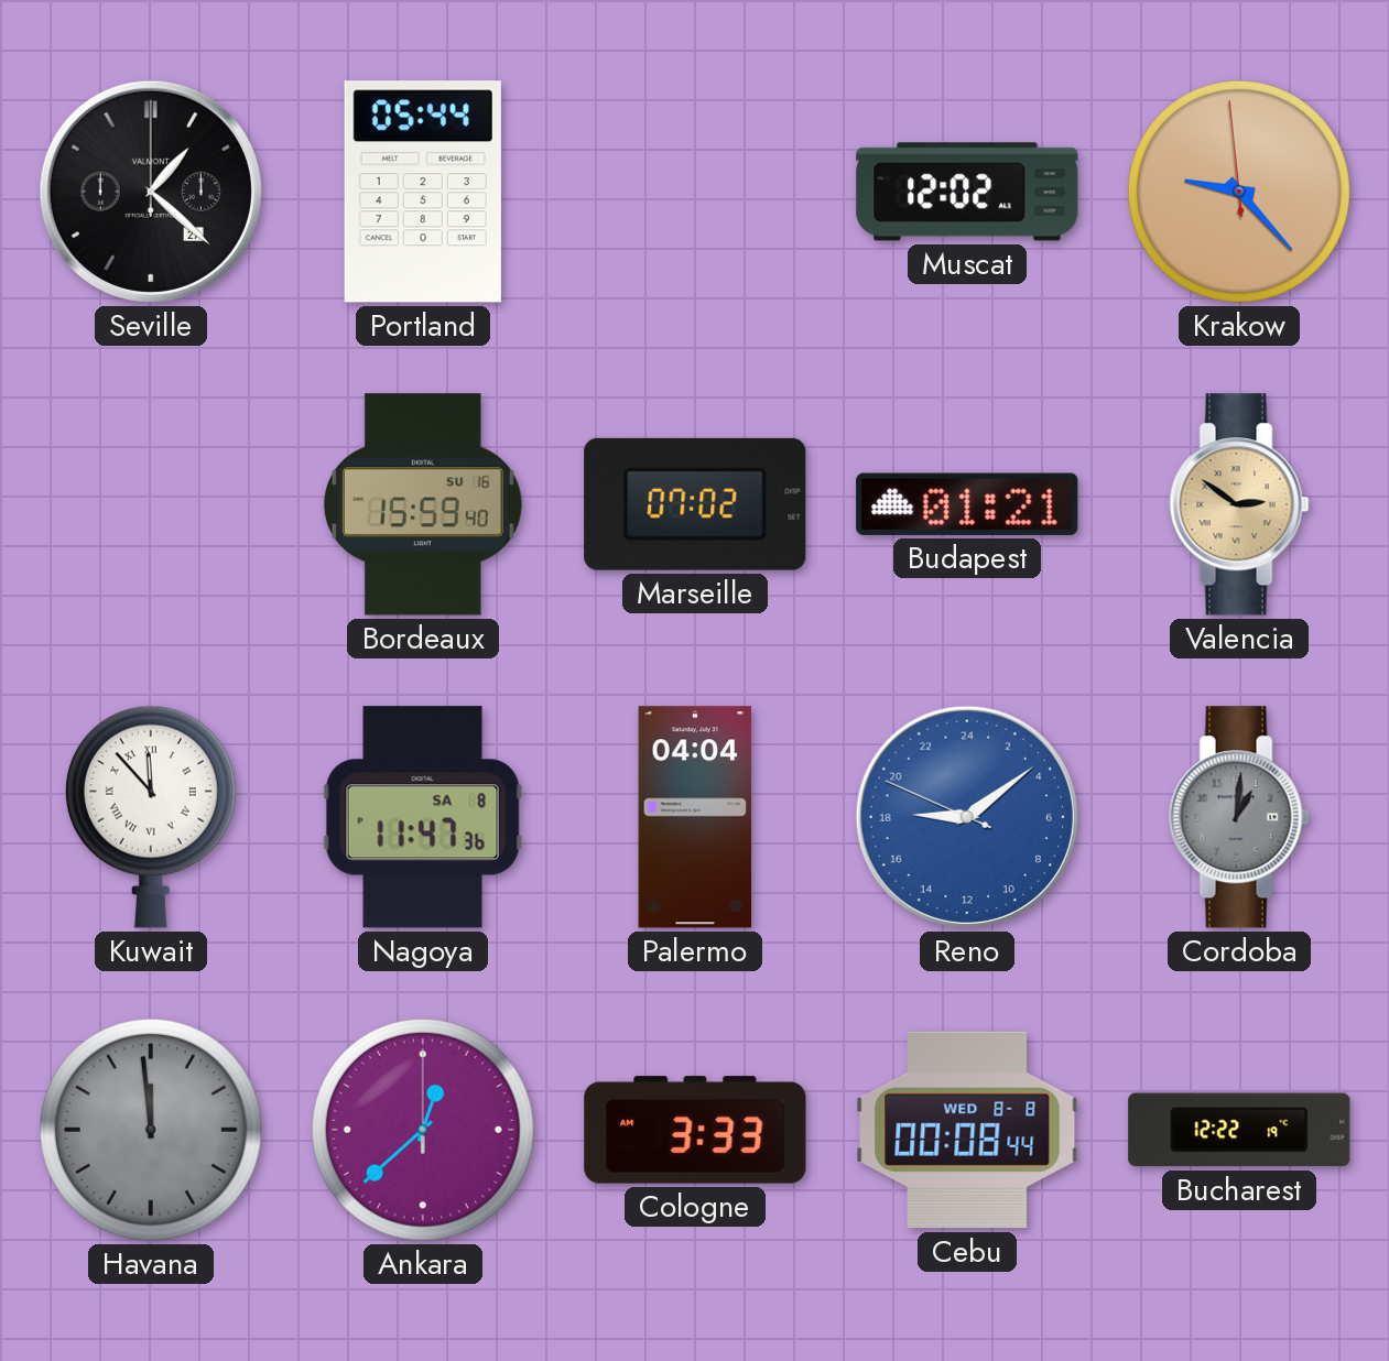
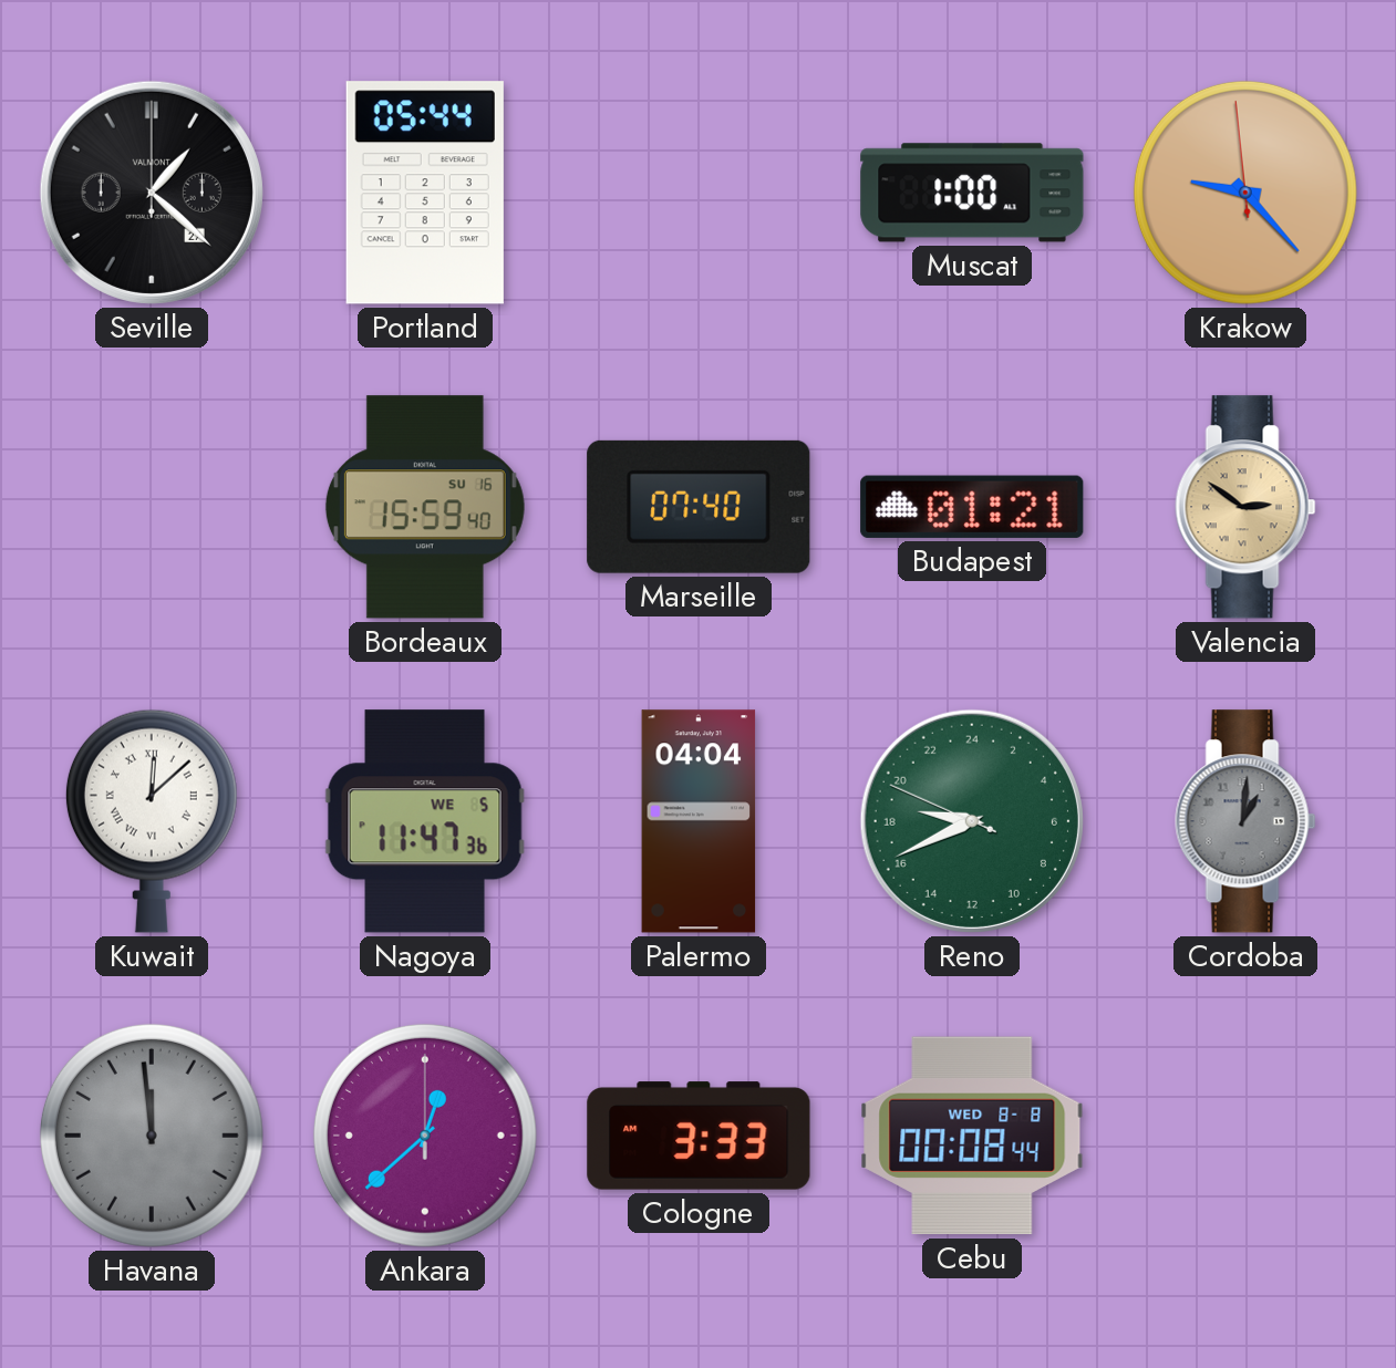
Muscat: 12:02 -> 1:00 (972, 193)
Marseille: 07:02 -> 07:40 (699, 507)
Kuwait: 11:53 -> 12:08 (152, 821)
Nagoya date: SA 8 -> WE 5 (425, 821)
Reno: 18:08 -> 18:40 (972, 821)
Reno dial: blue -> green (972, 821)
Bucharest: 12:22 -> none (1239, 1130)
